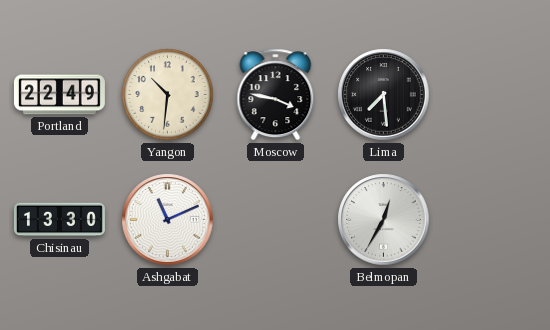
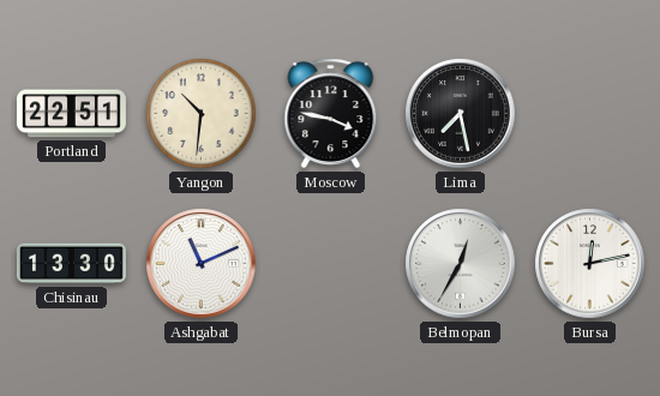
Portland: 22:49 -> 22:51 (71, 114)
Lima: 7:29 -> 7:28 (461, 114)
Bursa: none -> 12:13 (590, 264)
